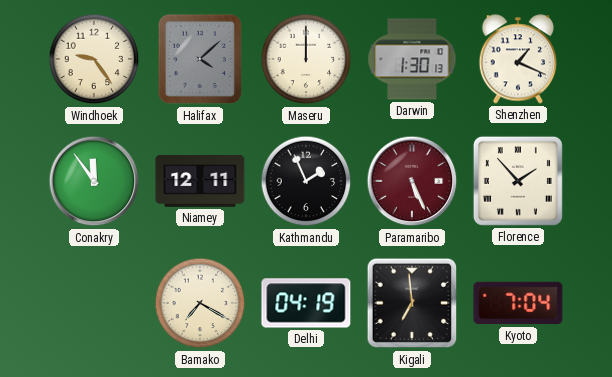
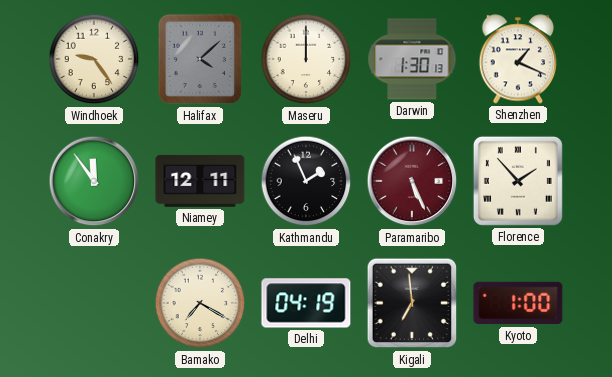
Kyoto: 7:04 -> 1:00 (518, 303)
